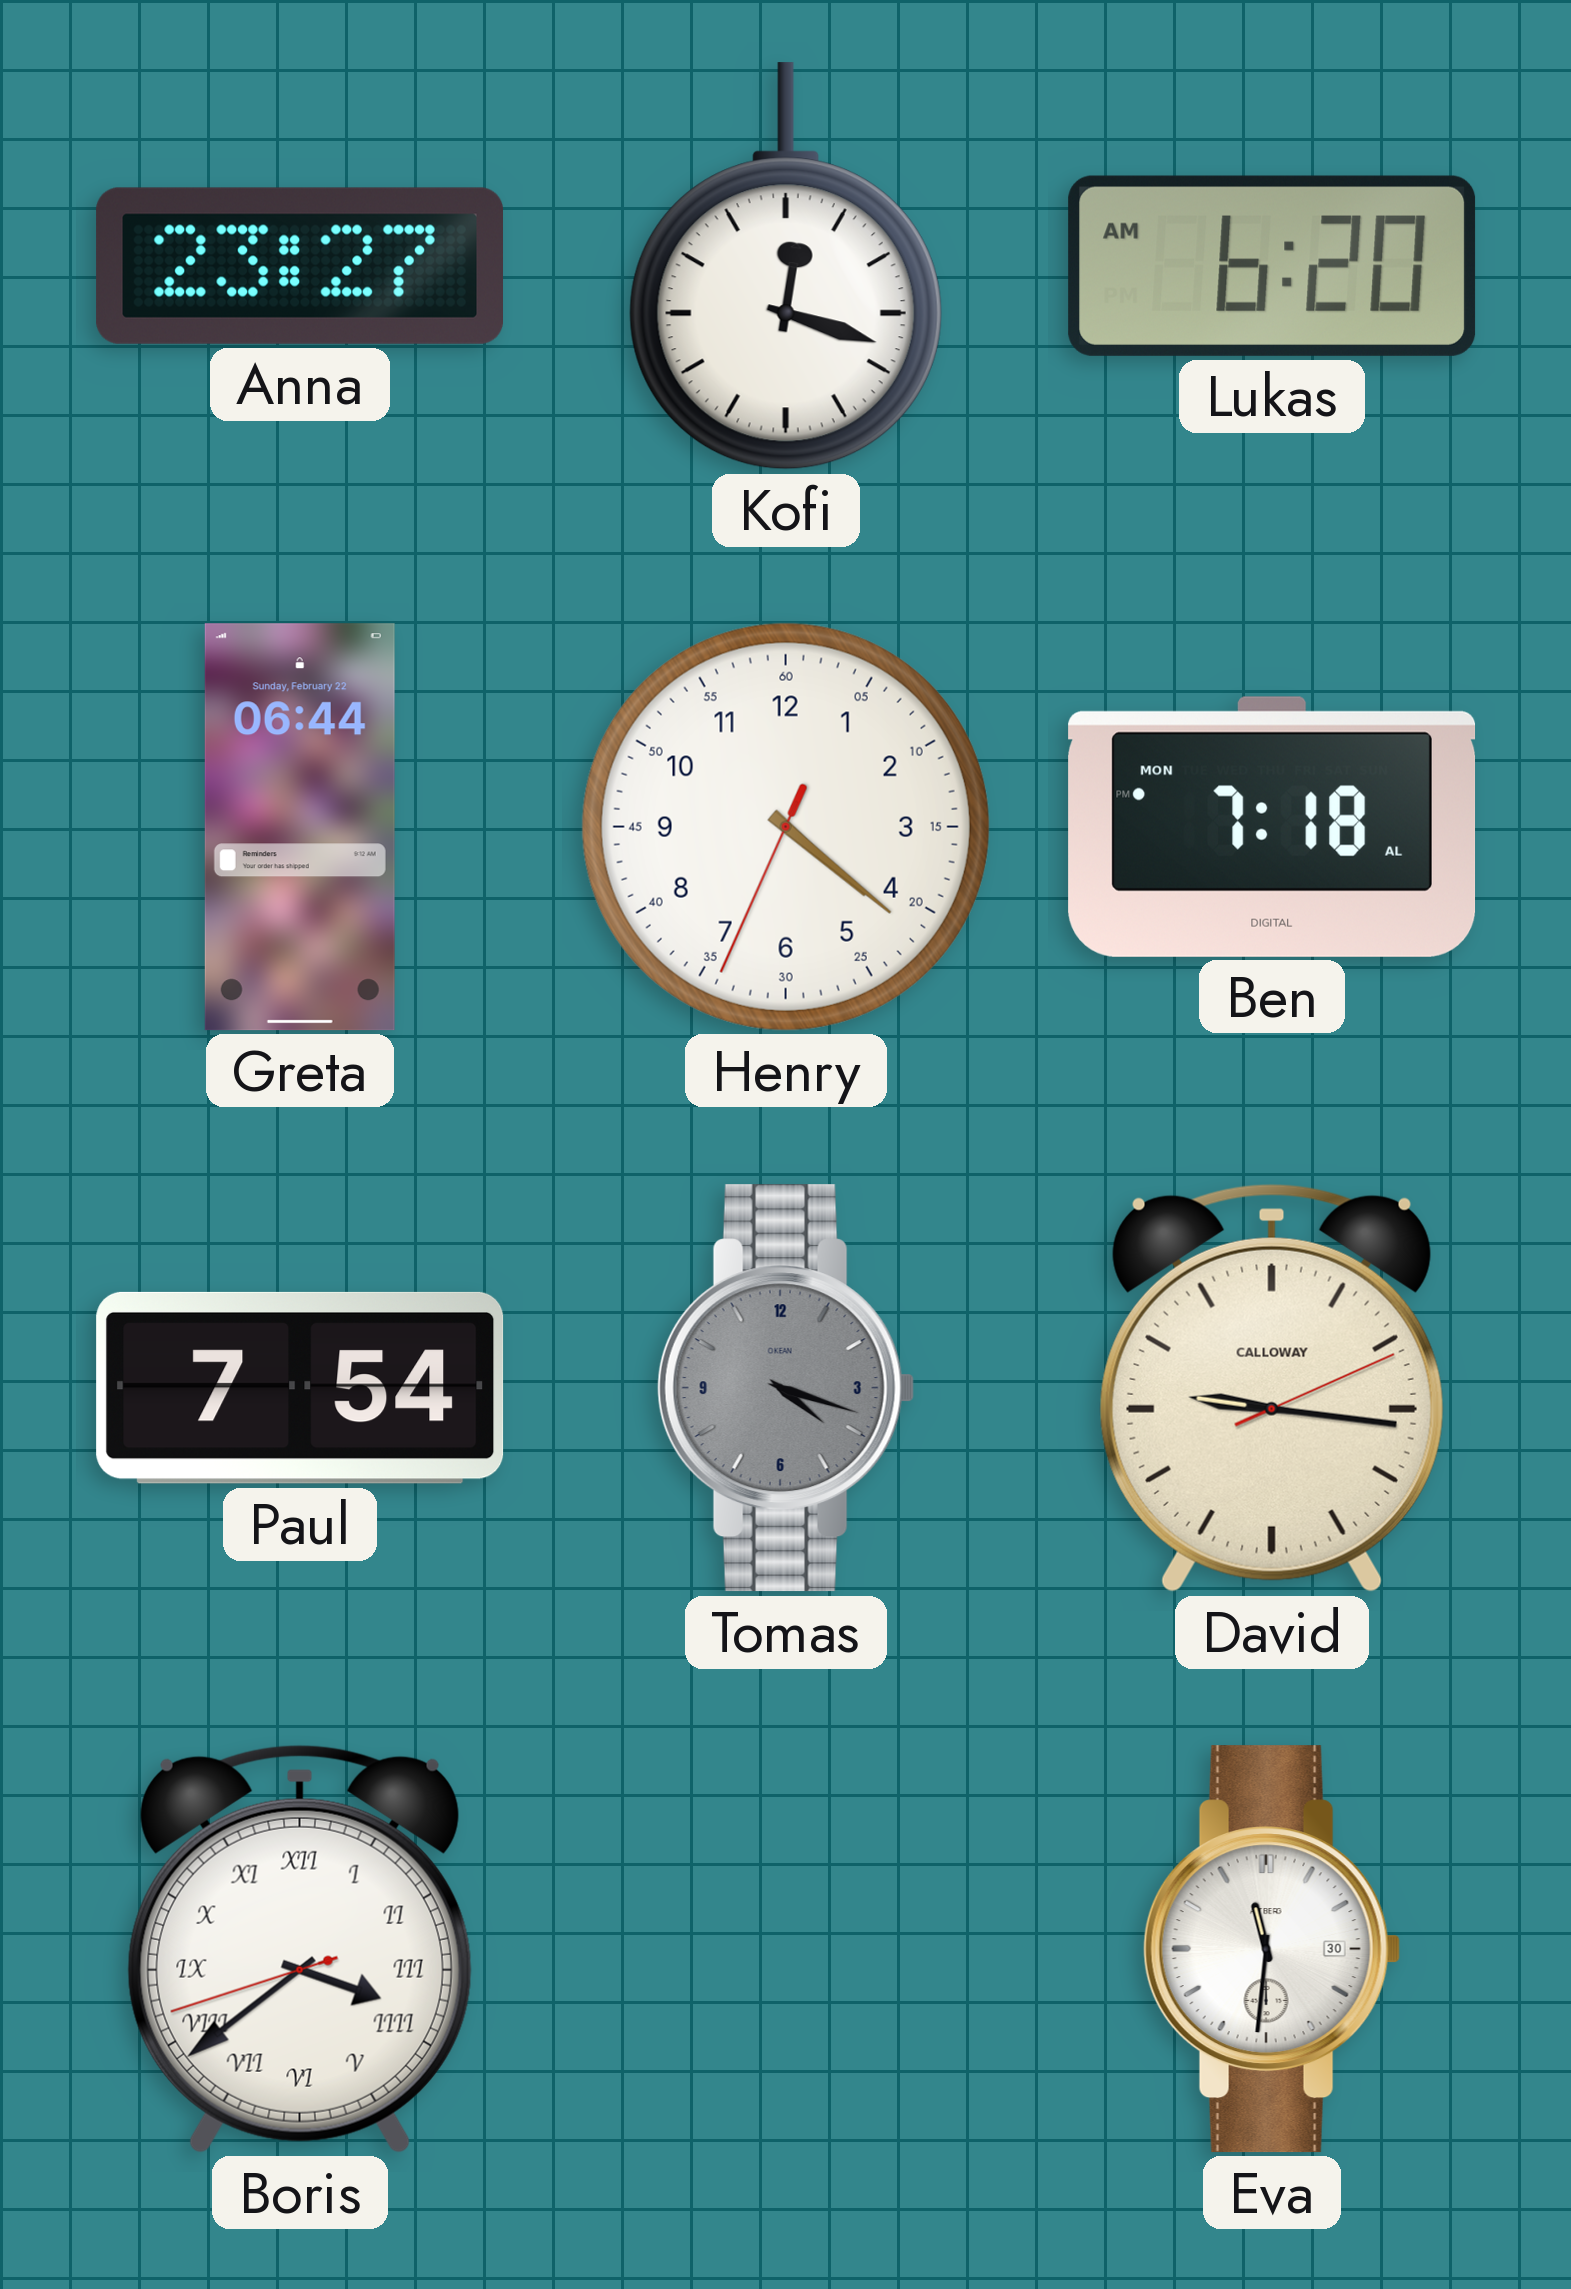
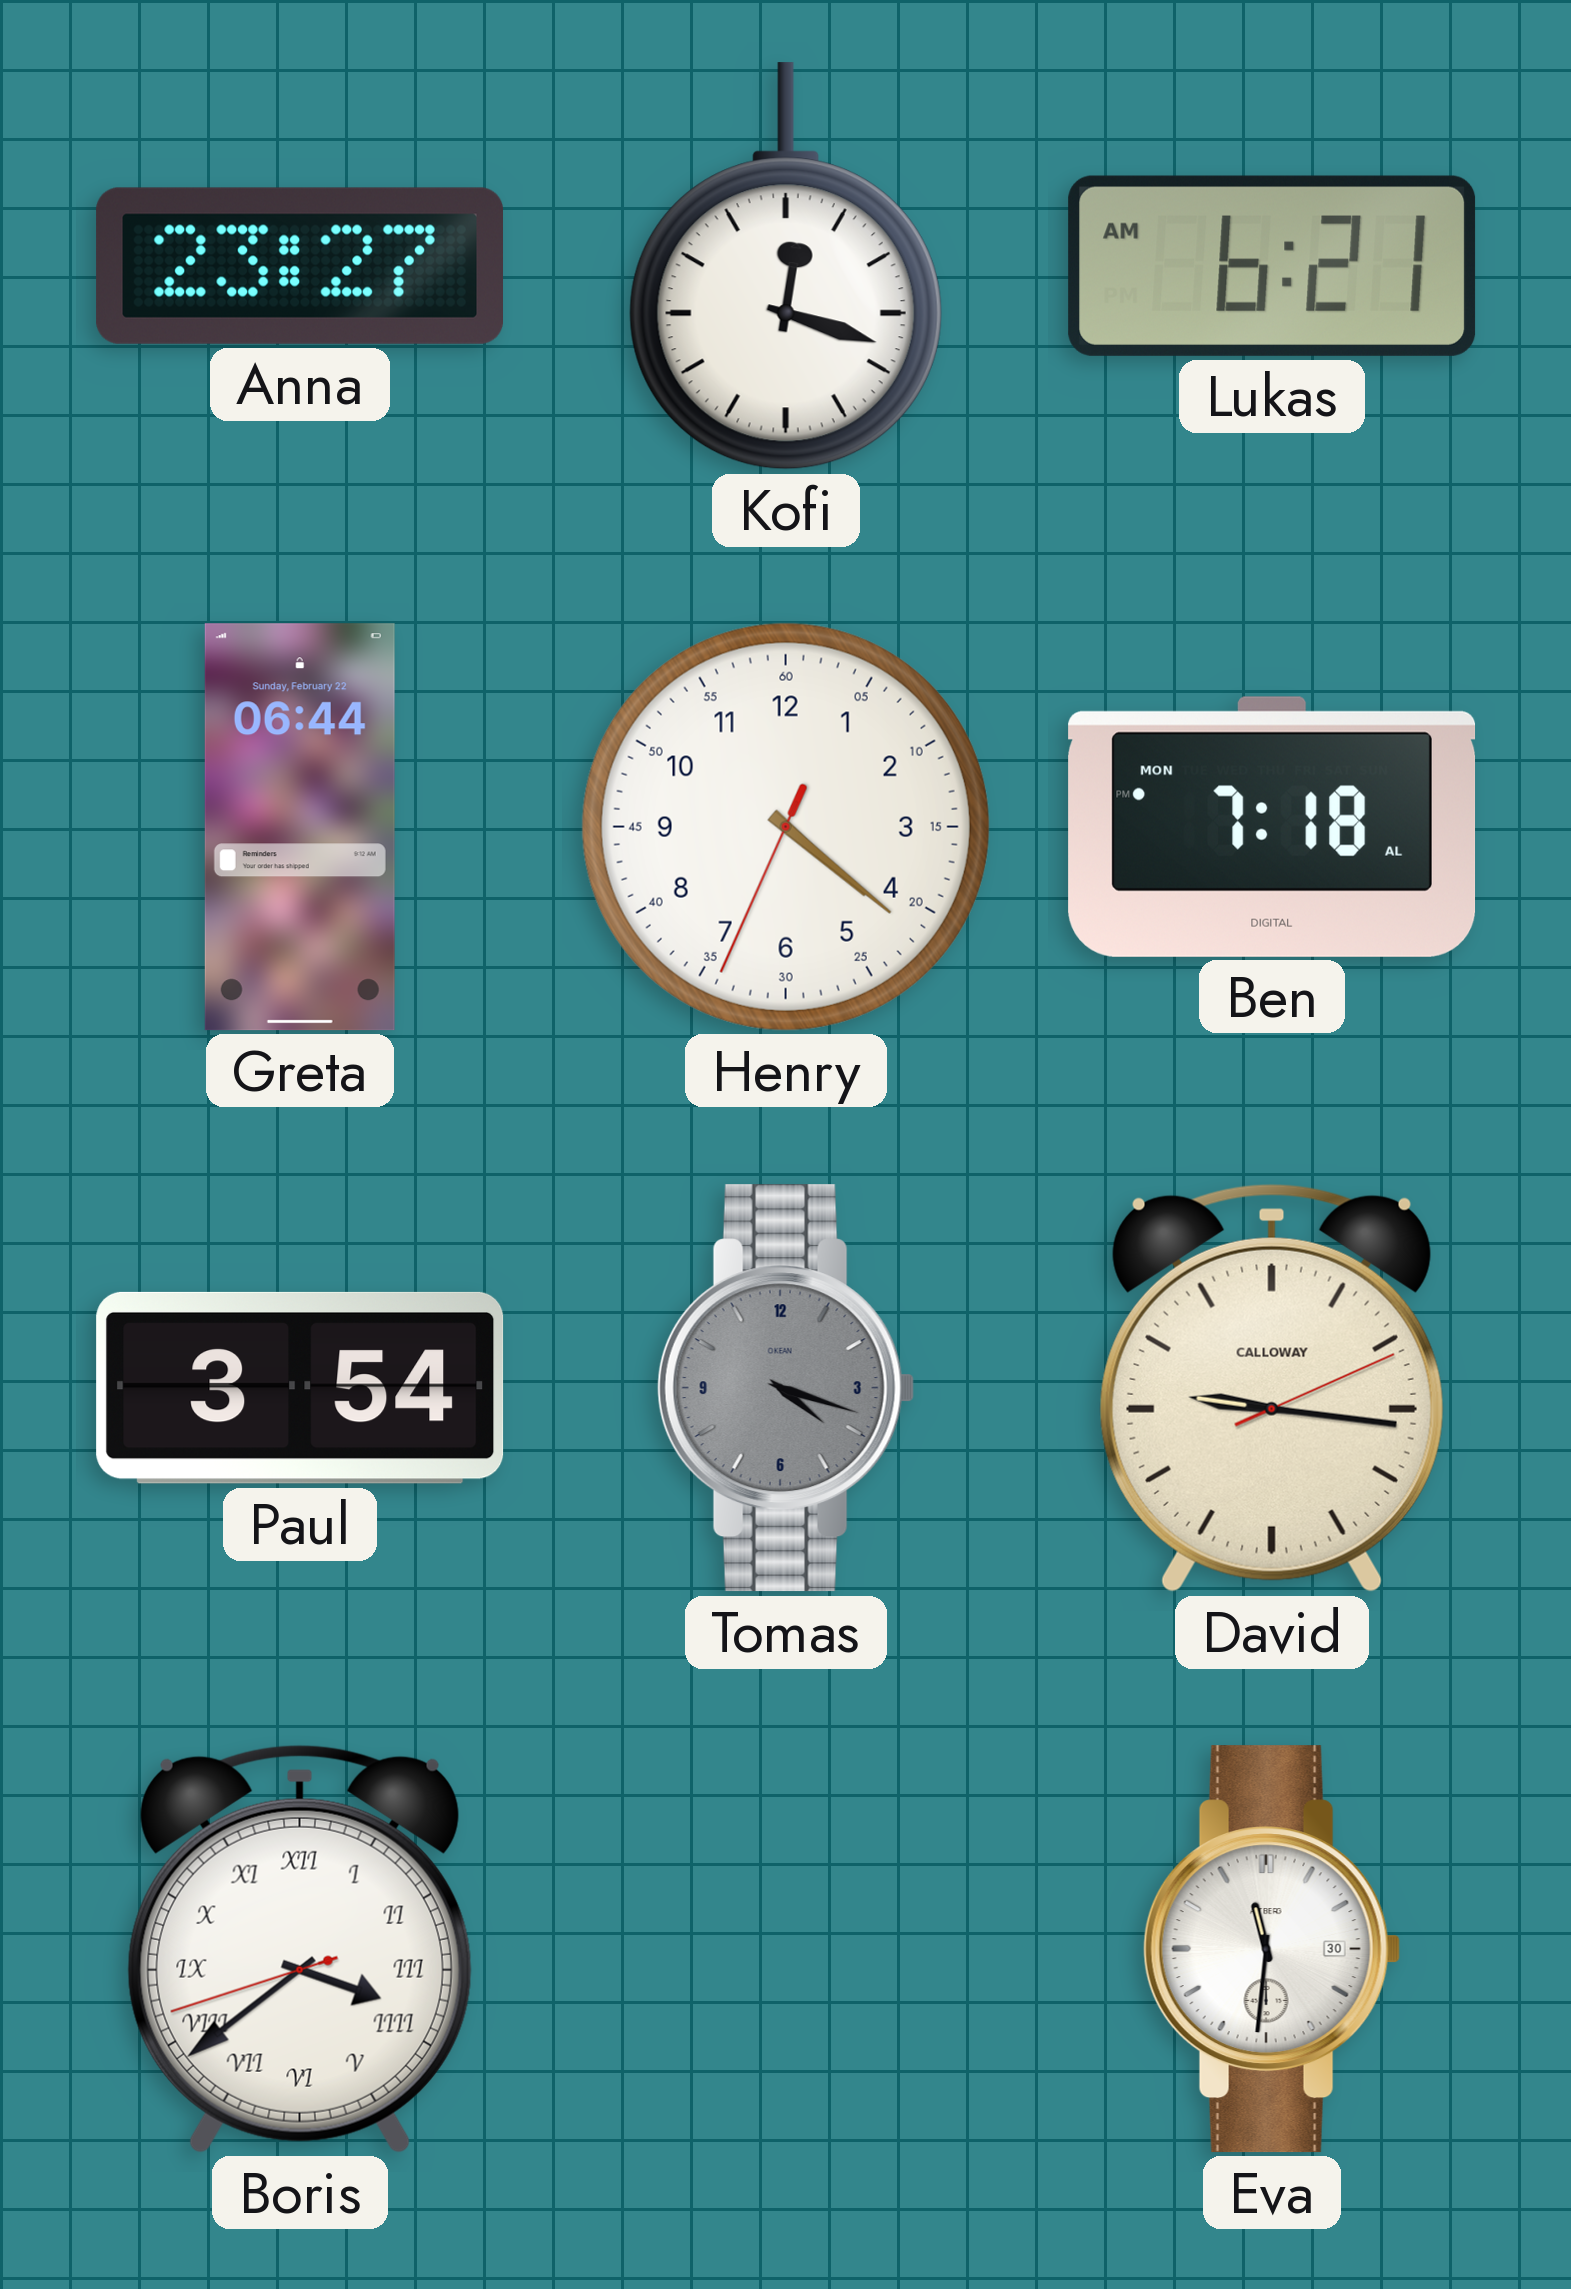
Lukas: 6:20 -> 6:21 (1272, 266)
Paul: 7:54 -> 3:54 (300, 1388)
